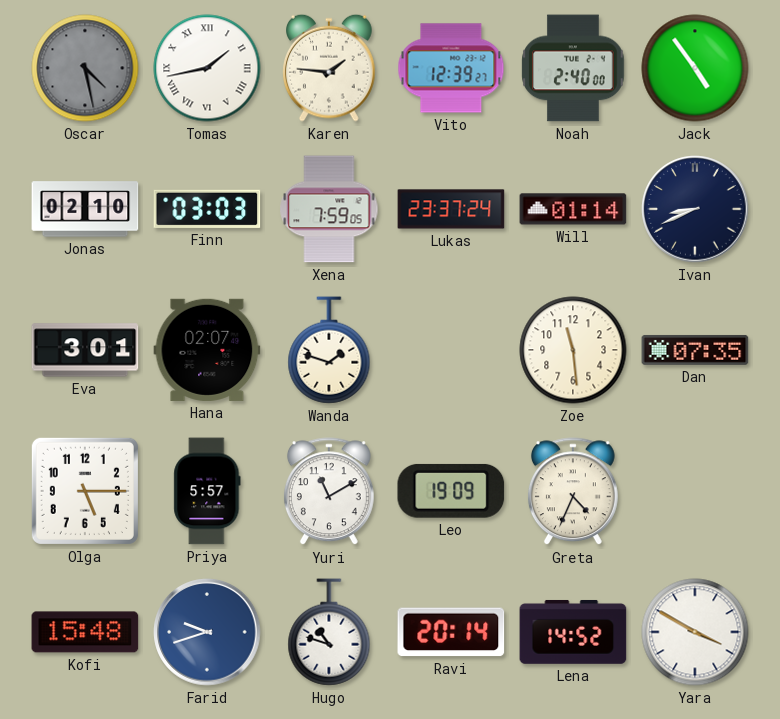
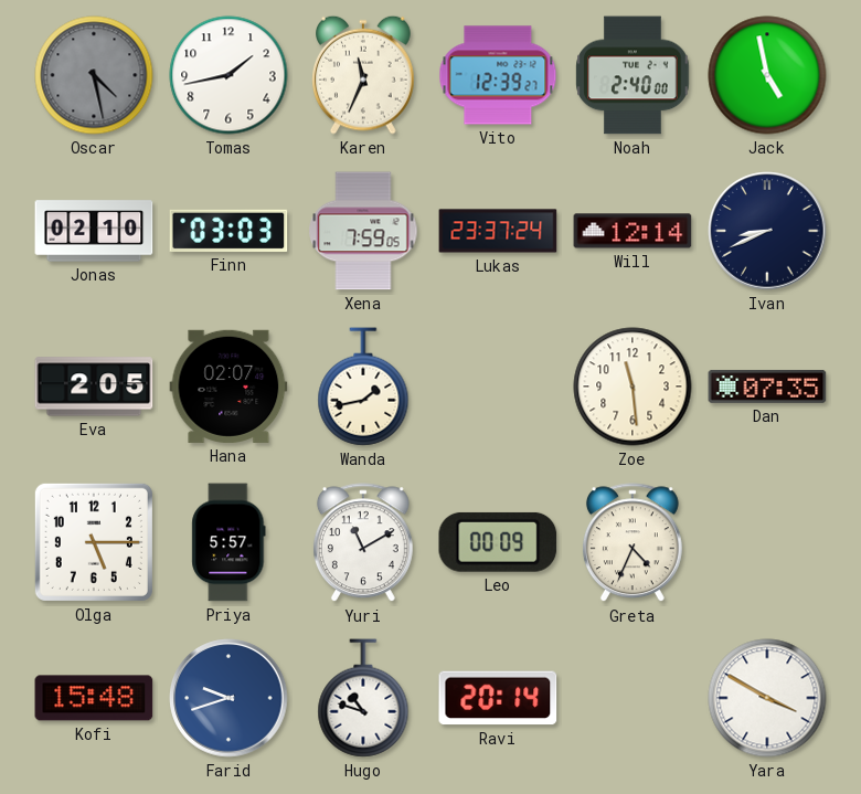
Tomas numerals: Roman -> Arabic (228, 75)
Karen: 1:46 -> 11:34 (364, 75)
Jack: 4:54 -> 4:58 (767, 75)
Will: 01:14 -> 12:14 (633, 231)
Eva: 3:01 -> 2:05 (94, 387)
Wanda: 1:48 -> 1:43 (363, 387)
Leo: 19:09 -> 00:09 (498, 542)
Lena: 14:52 -> none (573, 632)
